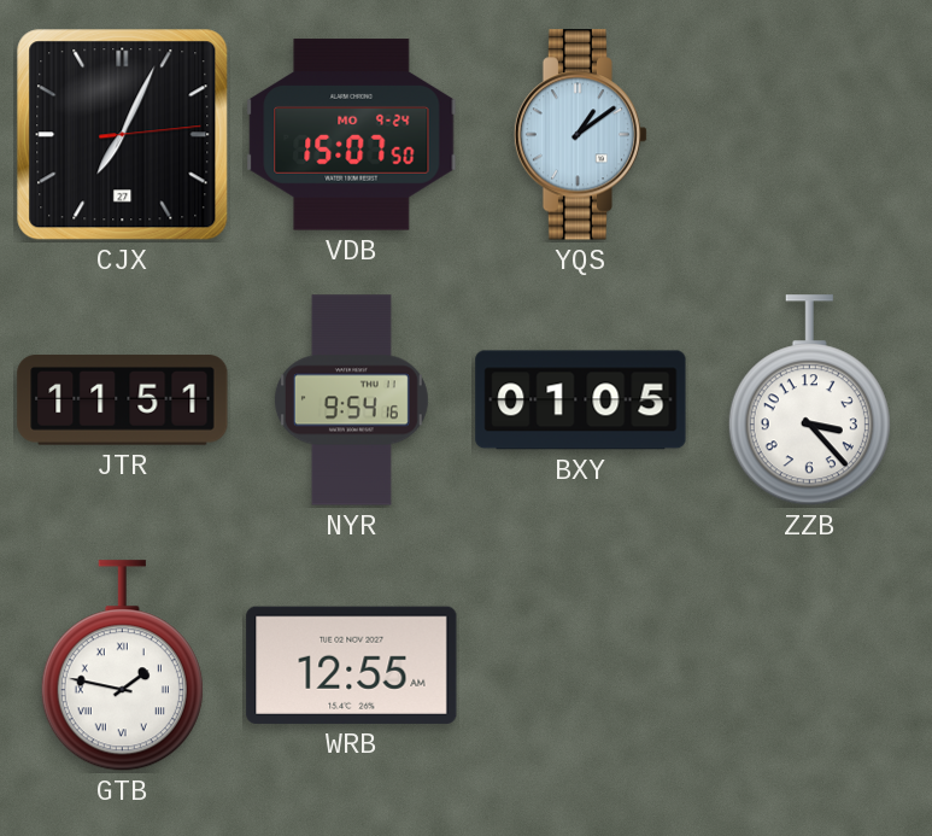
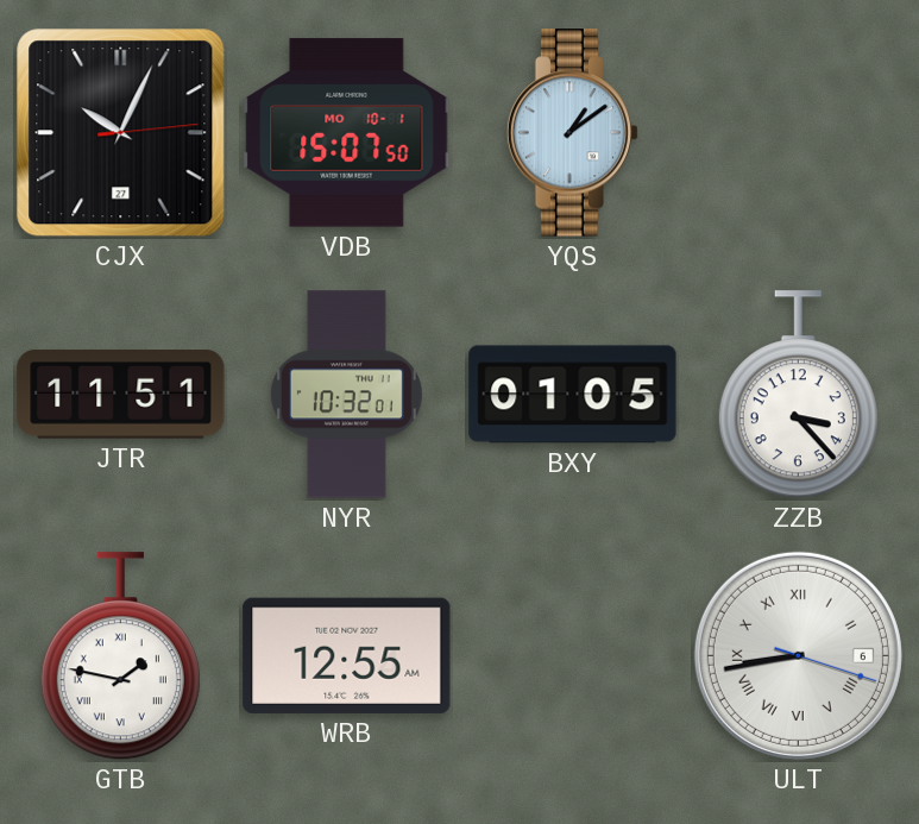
CJX: 7:04 -> 10:04 (121, 133)
VDB date: MO 9-24 -> MO 10-1 (347, 133)
NYR: 9:54 -> 10:32 (346, 395)
ULT: none -> 8:43 (798, 655)
